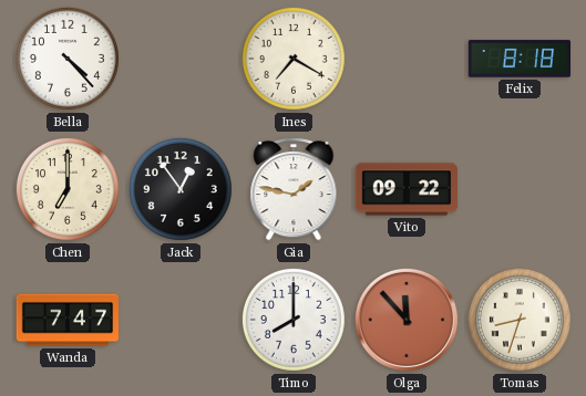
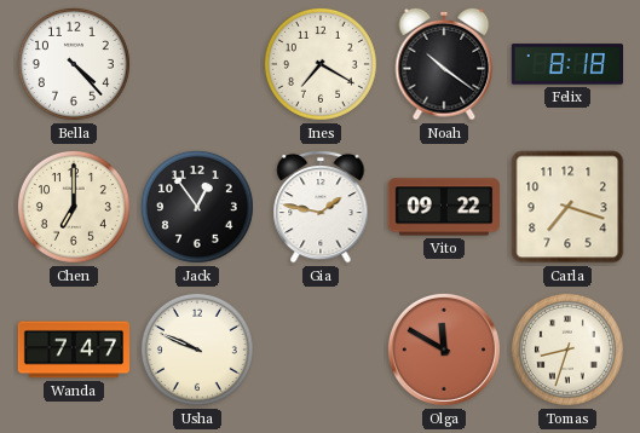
Noah: none -> 10:21 (444, 64)
Carla: none -> 7:18 (567, 207)
Usha: none -> 9:49 (197, 350)
Timo: 8:00 -> none (294, 320)
Olga: 11:53 -> 11:50 (444, 350)
